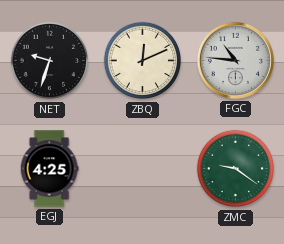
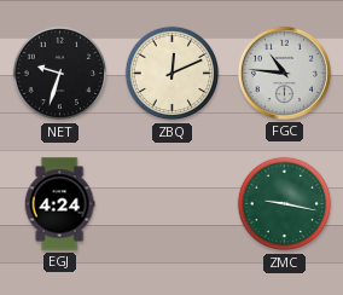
EGJ: 4:25 -> 4:24 (59, 204)
ZMC: 9:21 -> 9:17 (285, 204)
